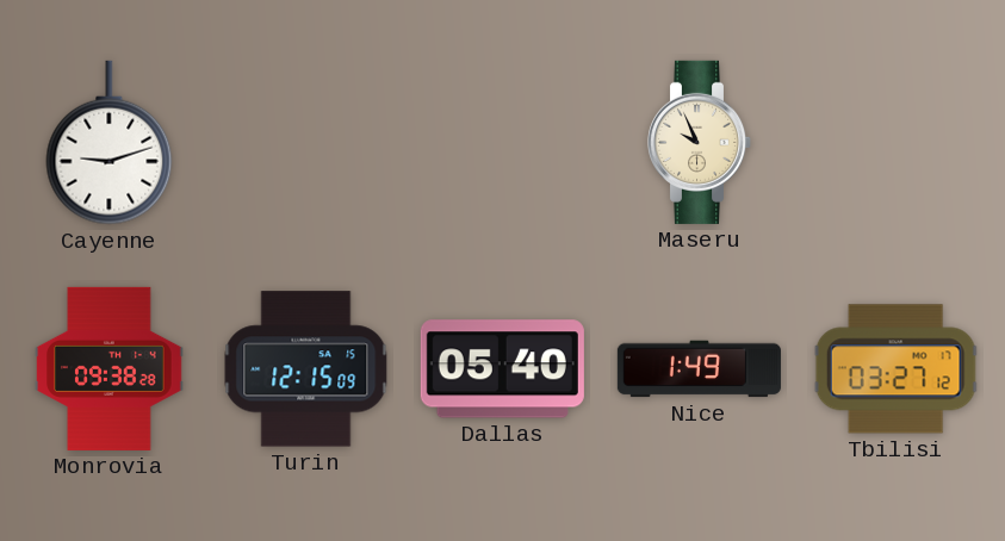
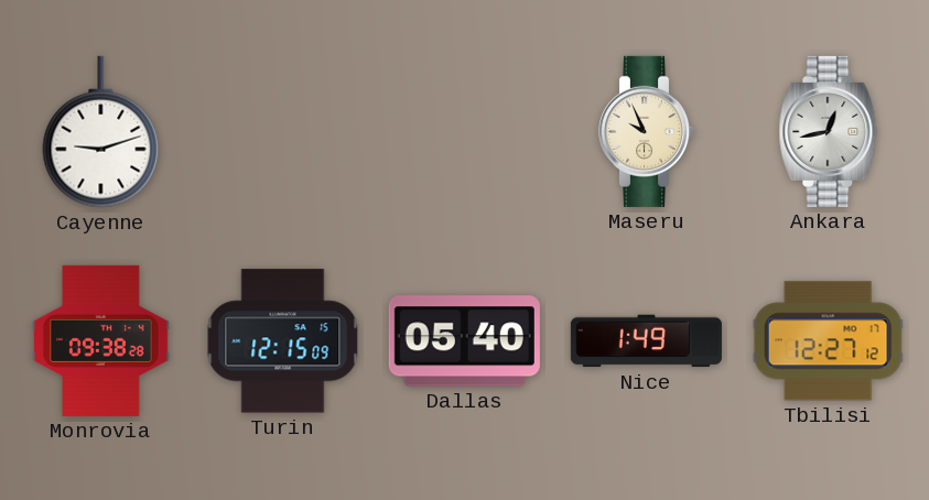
Ankara: none -> 12:43 (829, 131)
Tbilisi: 03:27 -> 12:27 (828, 341)
